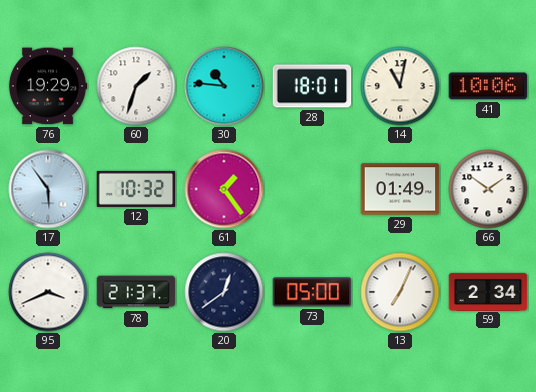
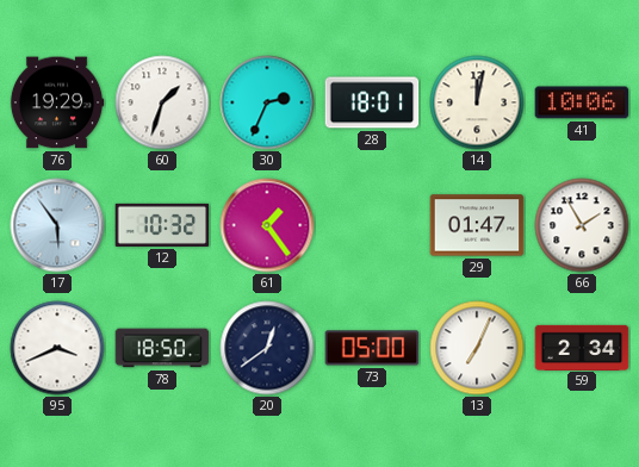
30: 10:46 -> 2:34 (267, 102)
14: 11:02 -> 12:02 (477, 102)
29: 01:49 -> 01:47 (477, 225)
66: 1:51 -> 1:55 (582, 225)
78: 21:37 -> 18:50 (162, 348)
